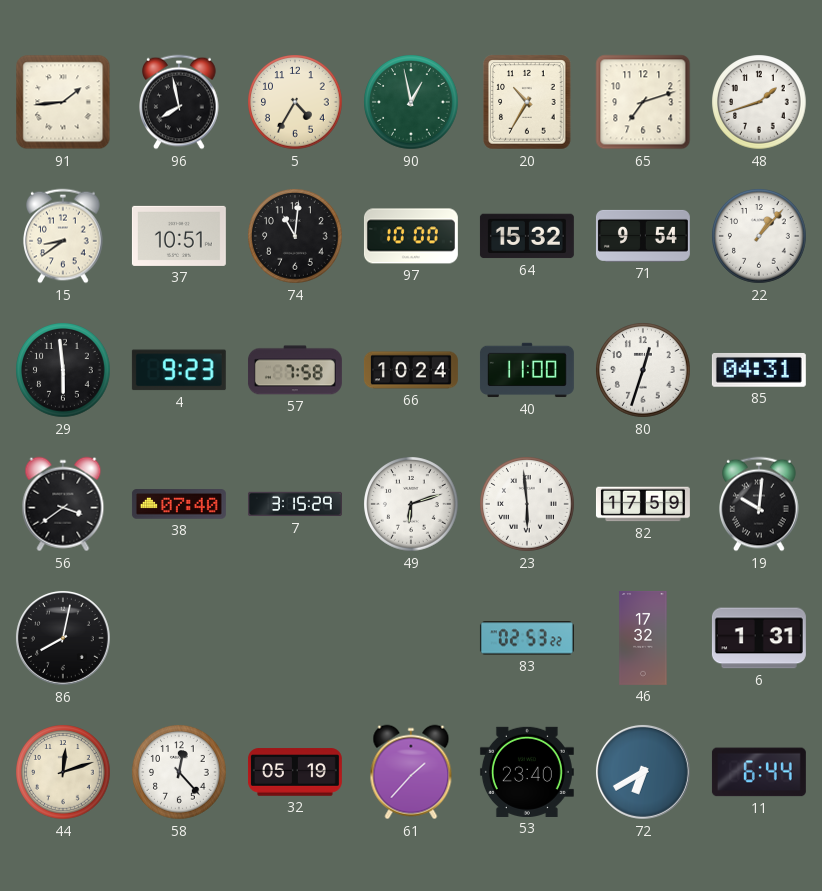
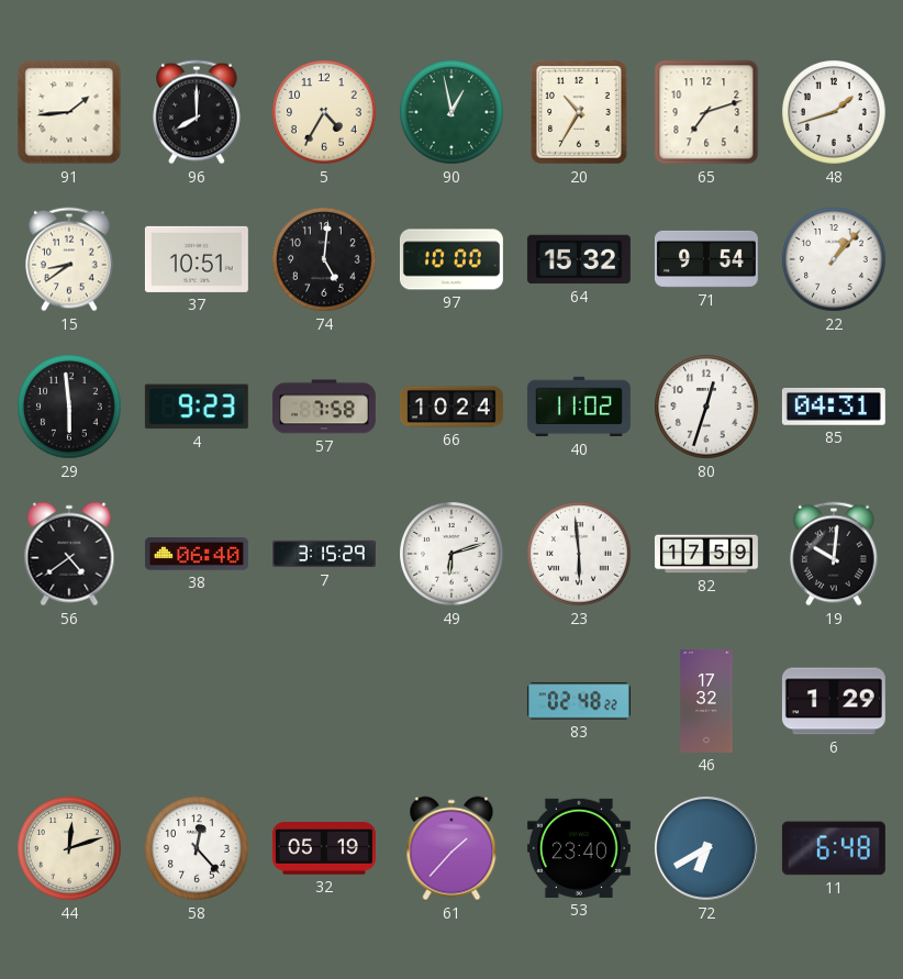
96: 7:58 -> 8:00 (197, 112)
74: 11:01 -> 5:01 (324, 259)
40: 11:00 -> 11:02 (579, 407)
56: 3:39 -> 4:39 (69, 554)
38: 07:40 -> 06:40 (197, 554)
86: 8:02 -> none (63, 638)
83: 02:53 -> 02:48 (579, 701)
6: 1:31 -> 1:29 (834, 701)
11: 6:44 -> 6:48 (834, 848)
